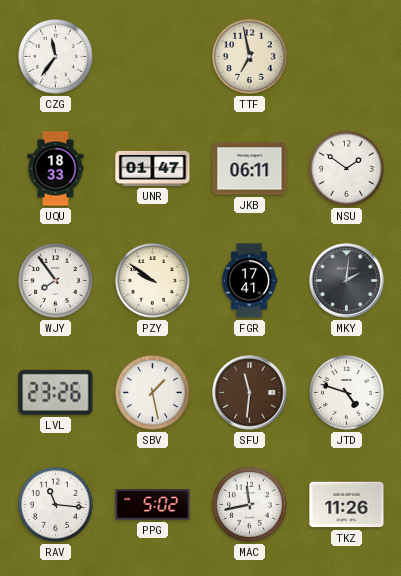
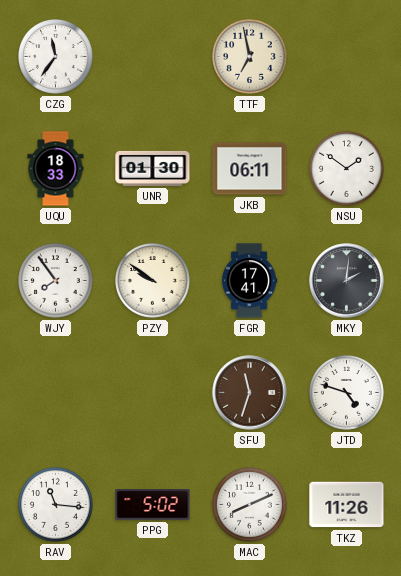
UNR: 01:47 -> 01:30 (153, 168)
LVL: 23:26 -> none (56, 392)
SBV: 1:28 -> none (153, 393)
SFU: 11:31 -> 11:33 (250, 393)
MAC: 11:43 -> 8:11 (250, 505)
